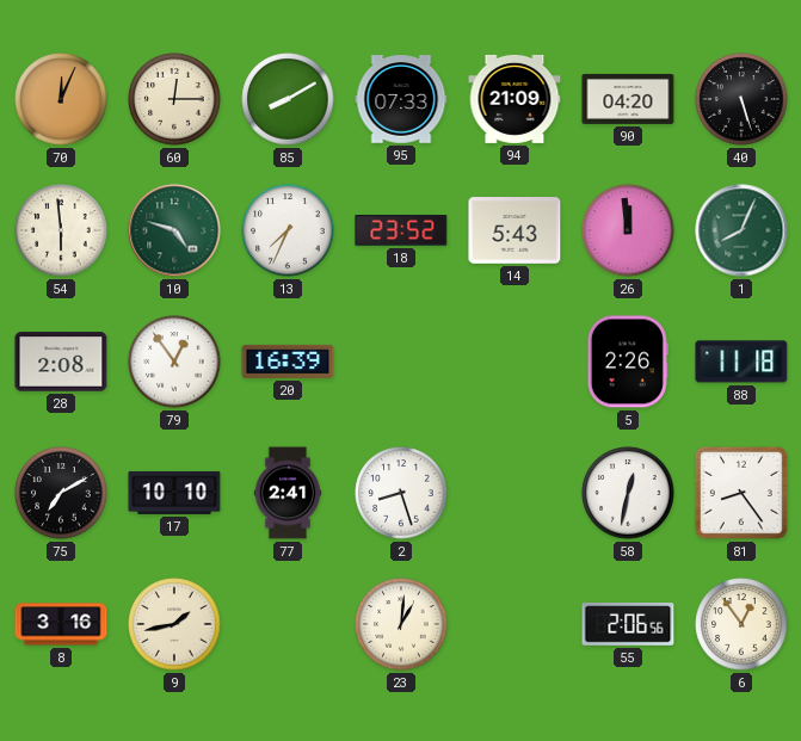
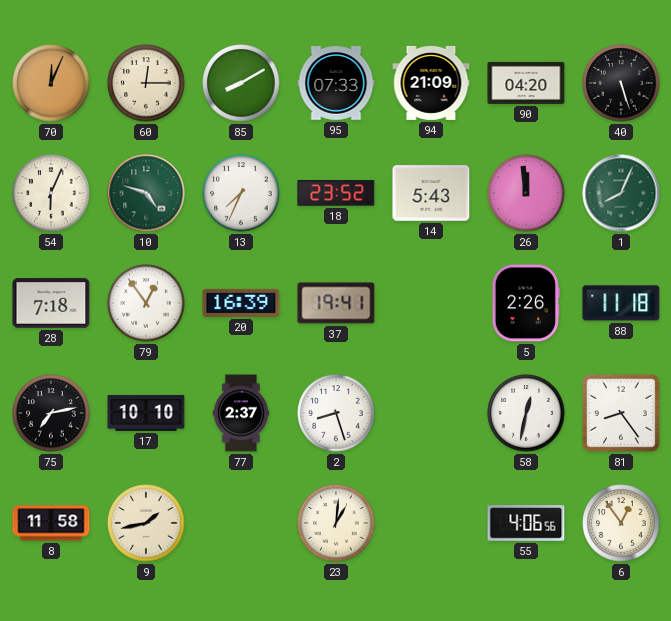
54: 5:59 -> 6:04 (51, 193)
28: 2:08 -> 7:18 (51, 303)
37: none -> 19:41 (336, 303)
75: 7:10 -> 7:13 (51, 413)
77: 2:41 -> 2:37 (241, 413)
8: 3:16 -> 11:58 (51, 523)
55: 2:06 -> 4:06 (526, 524)
